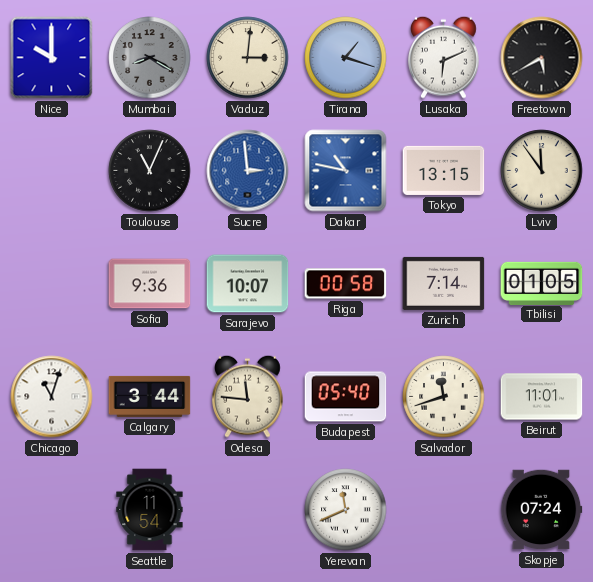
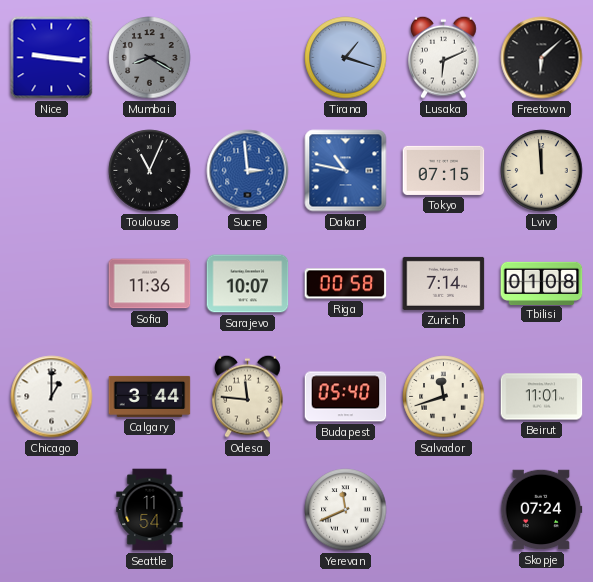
Nice: 10:00 -> 9:16 (52, 58)
Vaduz: 3:01 -> none (248, 58)
Freetown: 5:40 -> 6:08 (542, 58)
Tokyo: 13:15 -> 07:15 (444, 170)
Lviv: 11:54 -> 11:59 (542, 171)
Sofia: 9:36 -> 11:36 (150, 284)
Tbilisi: 01:05 -> 01:08 (542, 283)
Chicago: 11:03 -> 1:00 (52, 397)
